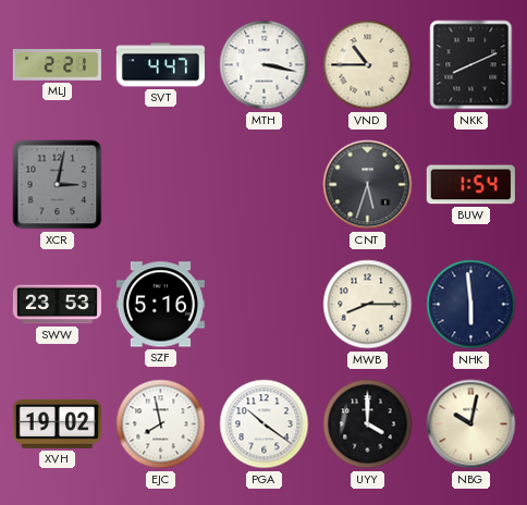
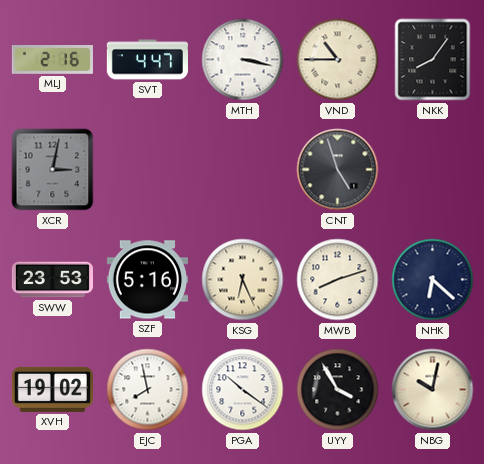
MLJ: 2:21 -> 2:16 (52, 60)
NKK: 8:11 -> 8:06 (433, 60)
CNT: 5:33 -> 4:57 (338, 170)
BUW: 1:54 -> none (470, 185)
KSG: none -> 6:26 (243, 280)
MWB: 8:15 -> 8:12 (338, 280)
NHK: 5:59 -> 6:22 (433, 280)
UYY: 4:00 -> 3:55 (338, 390)
